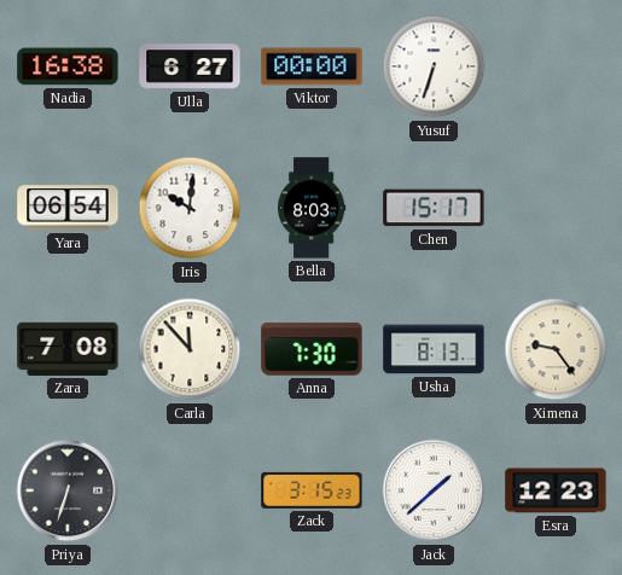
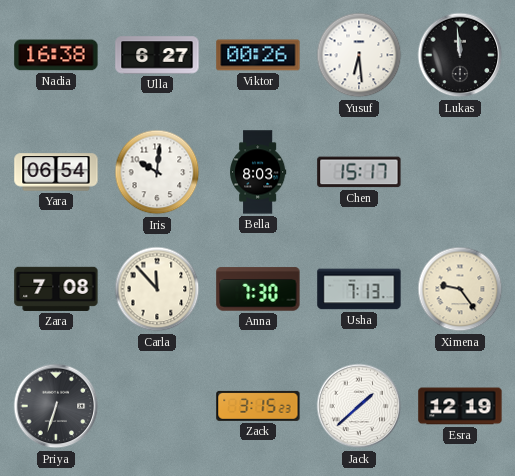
Viktor: 00:00 -> 00:26 (258, 55)
Yusuf: 6:33 -> 6:29 (359, 55)
Lukas: none -> 11:59 (460, 55)
Usha: 8:13 -> 7:13 (359, 289)
Esra: 12:23 -> 12:19 (460, 406)
